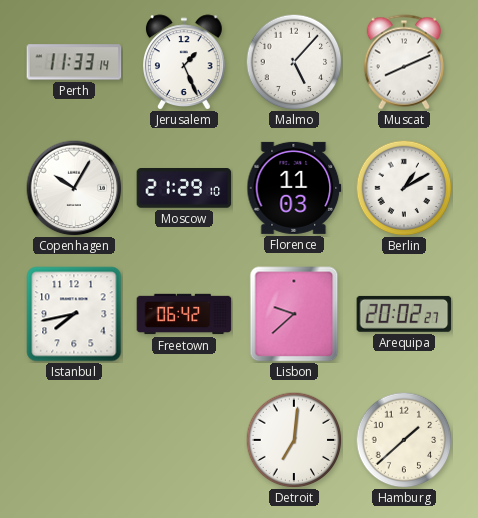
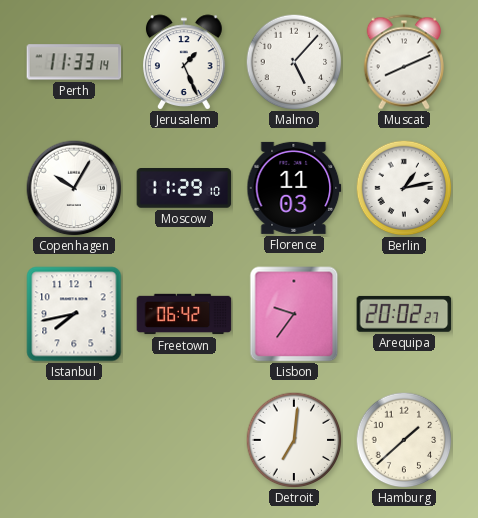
Moscow: 21:29 -> 11:29 (184, 189)
Berlin: 1:10 -> 1:13 (404, 188)
Lisbon: 9:38 -> 9:36 (294, 314)
